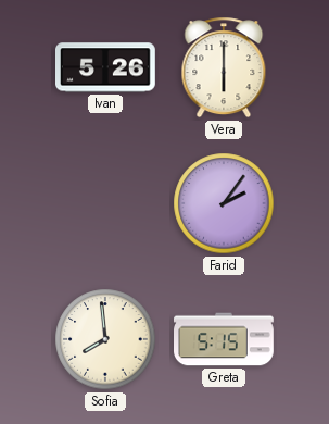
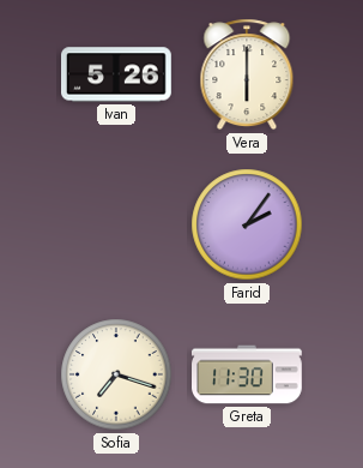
Sofia: 7:59 -> 7:18 (116, 374)
Greta: 5:15 -> 11:30 (247, 374)
